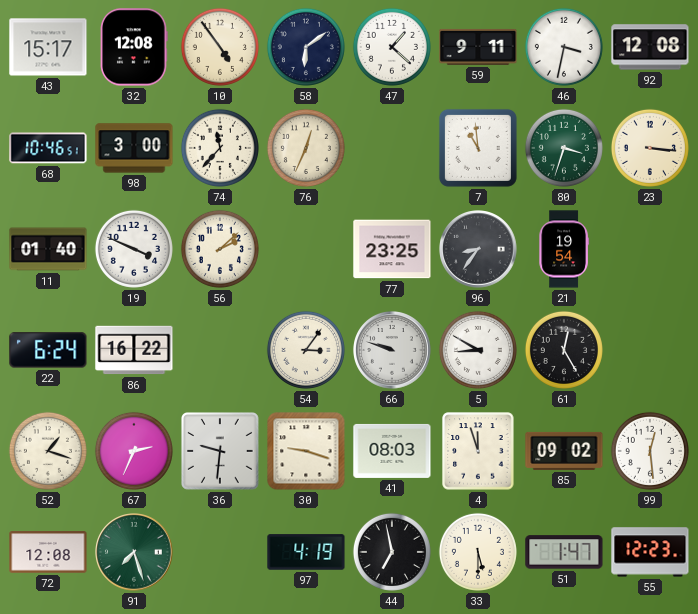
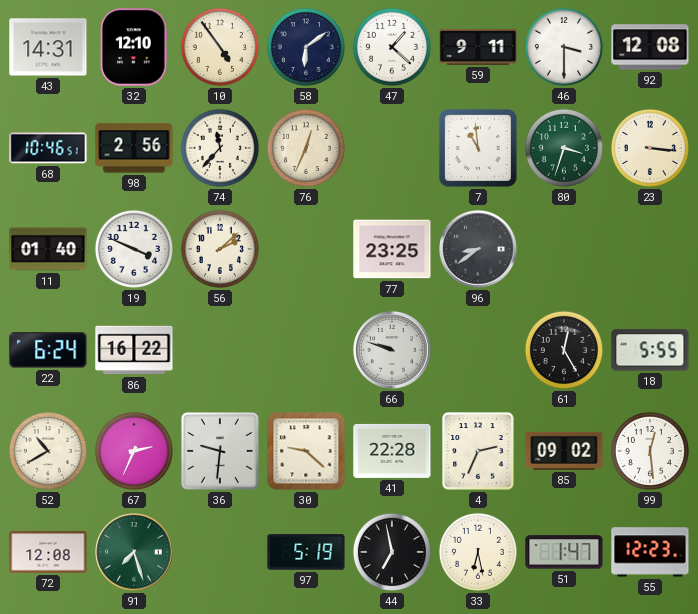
43: 15:17 -> 14:31 (48, 47)
32: 12:08 -> 12:10 (134, 47)
46: 3:32 -> 3:30 (564, 47)
98: 3:00 -> 2:56 (134, 148)
96: 8:36 -> 8:39 (478, 249)
21: 19:54 -> none (564, 249)
54: 3:06 -> none (306, 350)
5: 8:50 -> none (478, 350)
18: none -> 5:55 (650, 350)
52: 1:18 -> 10:40 (48, 451)
30: 9:18 -> 9:22 (306, 451)
41: 08:03 -> 22:28 (392, 451)
4: 11:57 -> 2:34 (478, 451)
97: 4:19 -> 5:19 (306, 552)
33: 5:30 -> 6:28 (478, 552)
